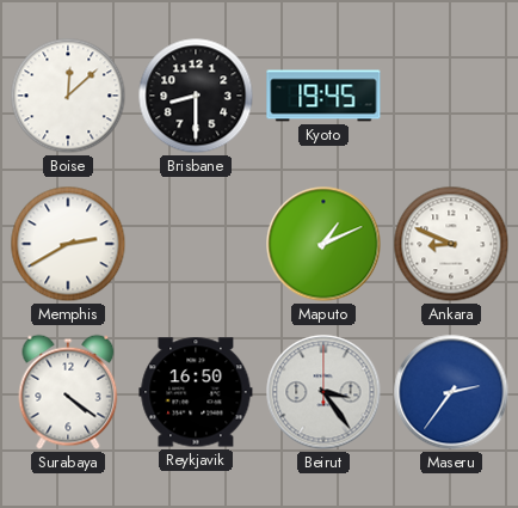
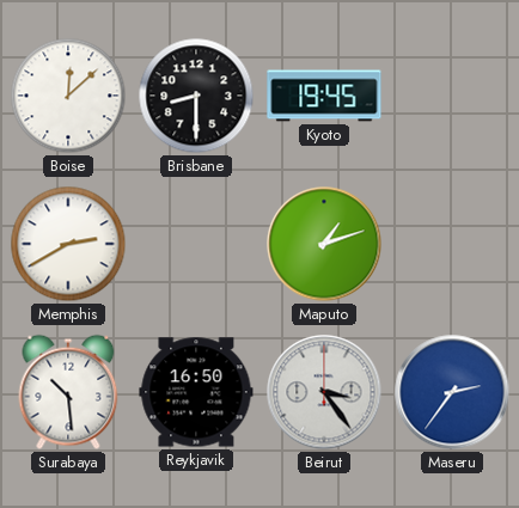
Maputo: 1:11 -> 1:12 (324, 244)
Ankara: 8:49 -> none (451, 244)
Surabaya: 4:21 -> 10:29 (68, 392)
